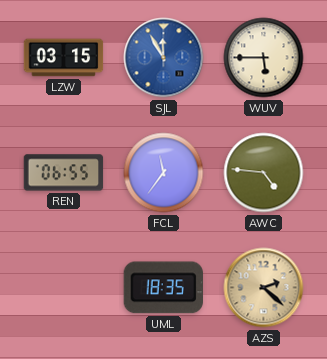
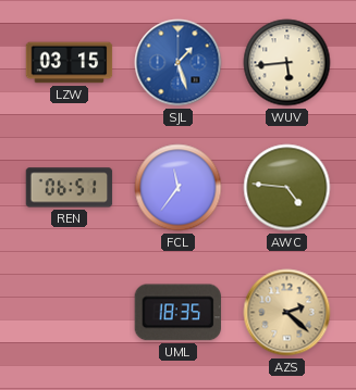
SJL: 11:55 -> 1:27 (179, 63)
WUV: 5:45 -> 5:44 (287, 63)
REN: 06:55 -> 06:51 (70, 188)
